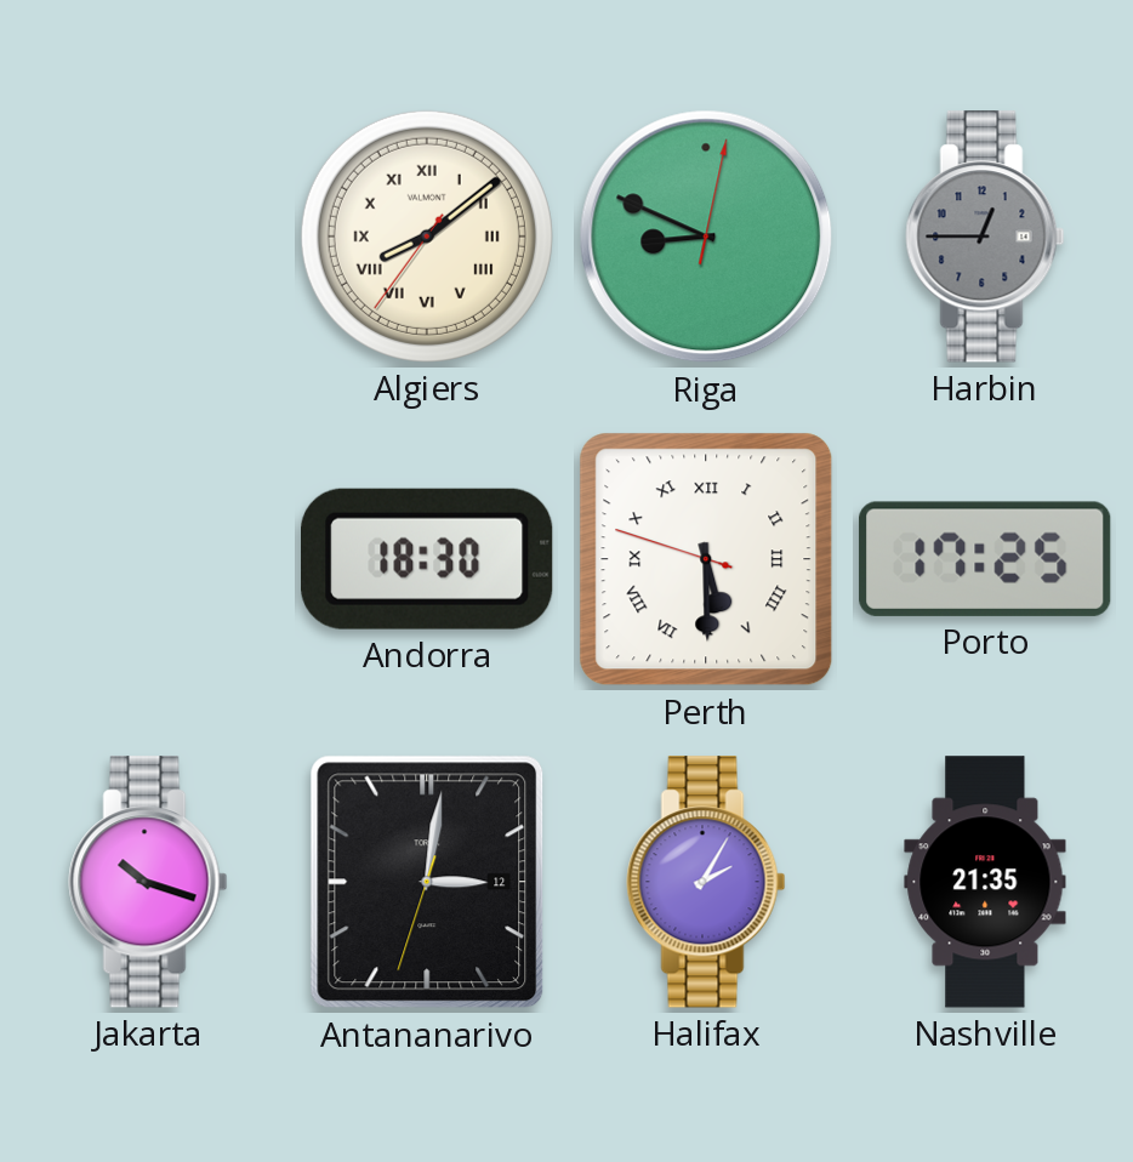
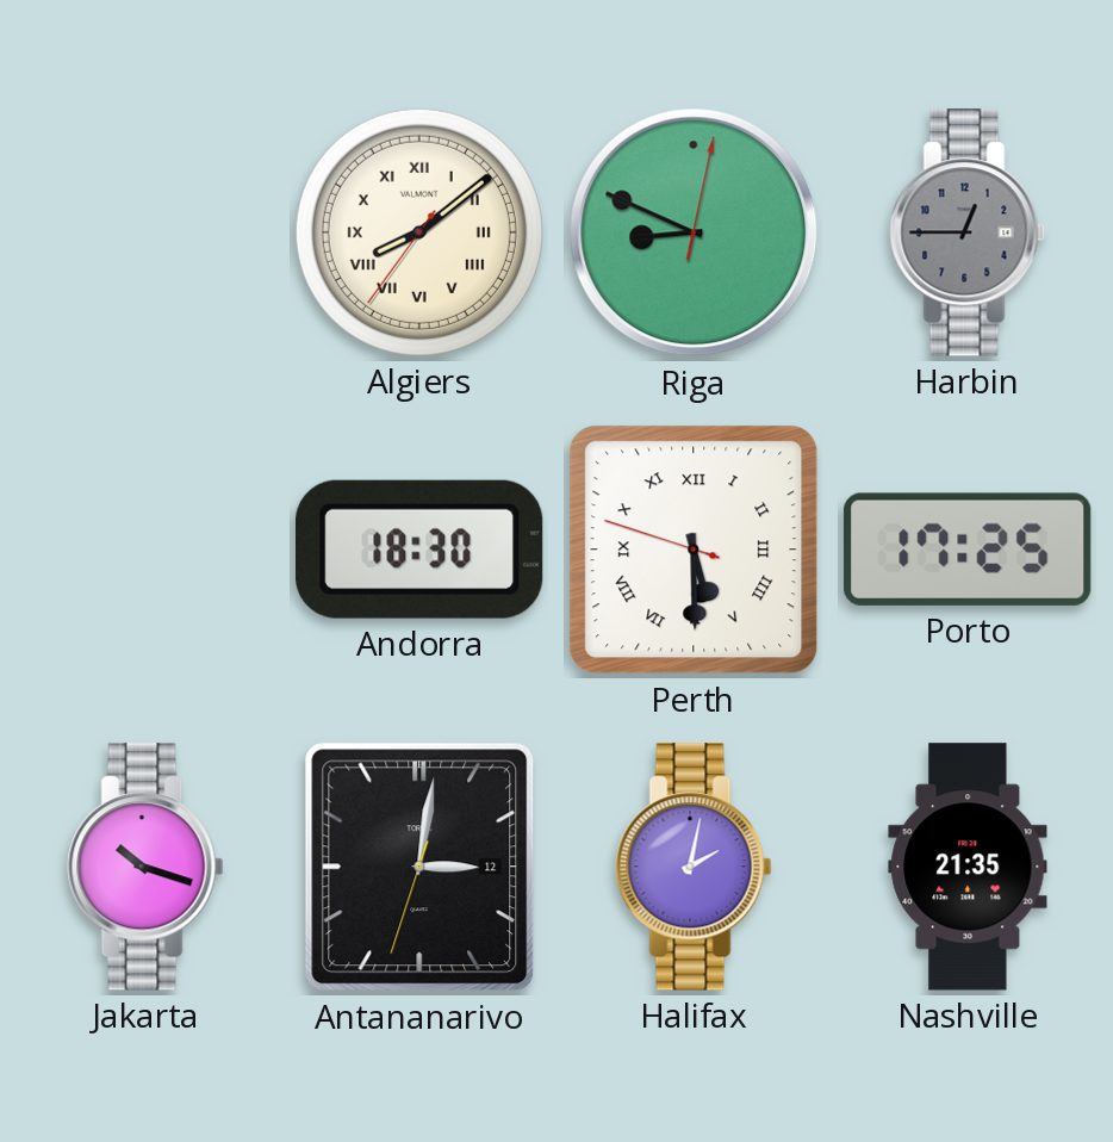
Halifax: 2:05 -> 2:02 (694, 867)
